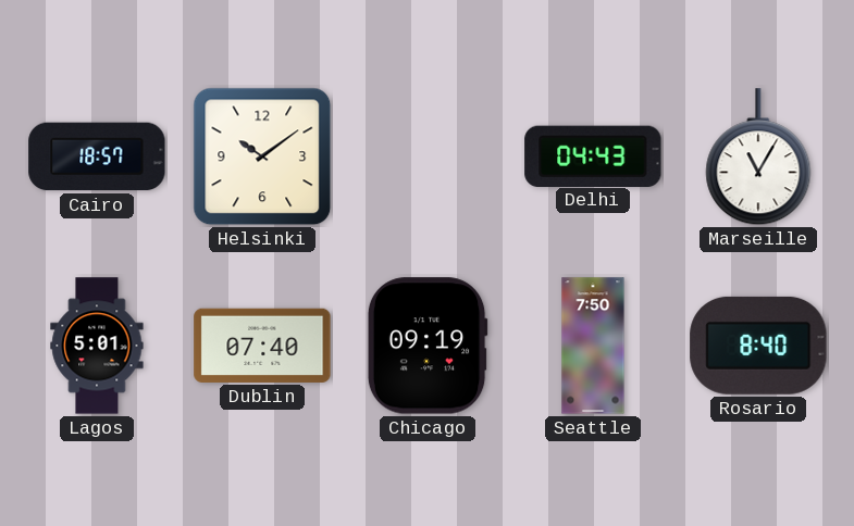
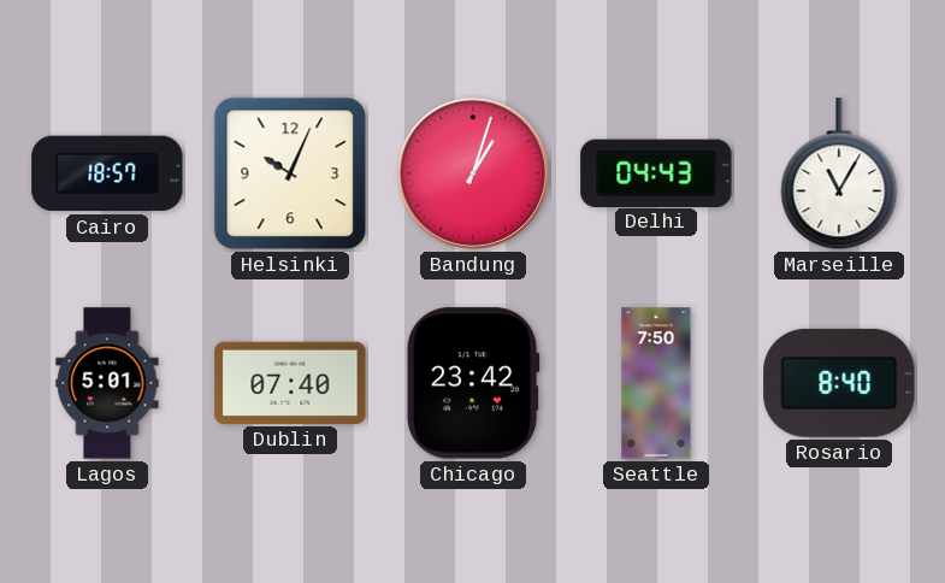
Helsinki: 10:09 -> 10:04 (290, 173)
Bandung: none -> 1:03 (473, 173)
Chicago: 09:19 -> 23:42 (473, 383)
